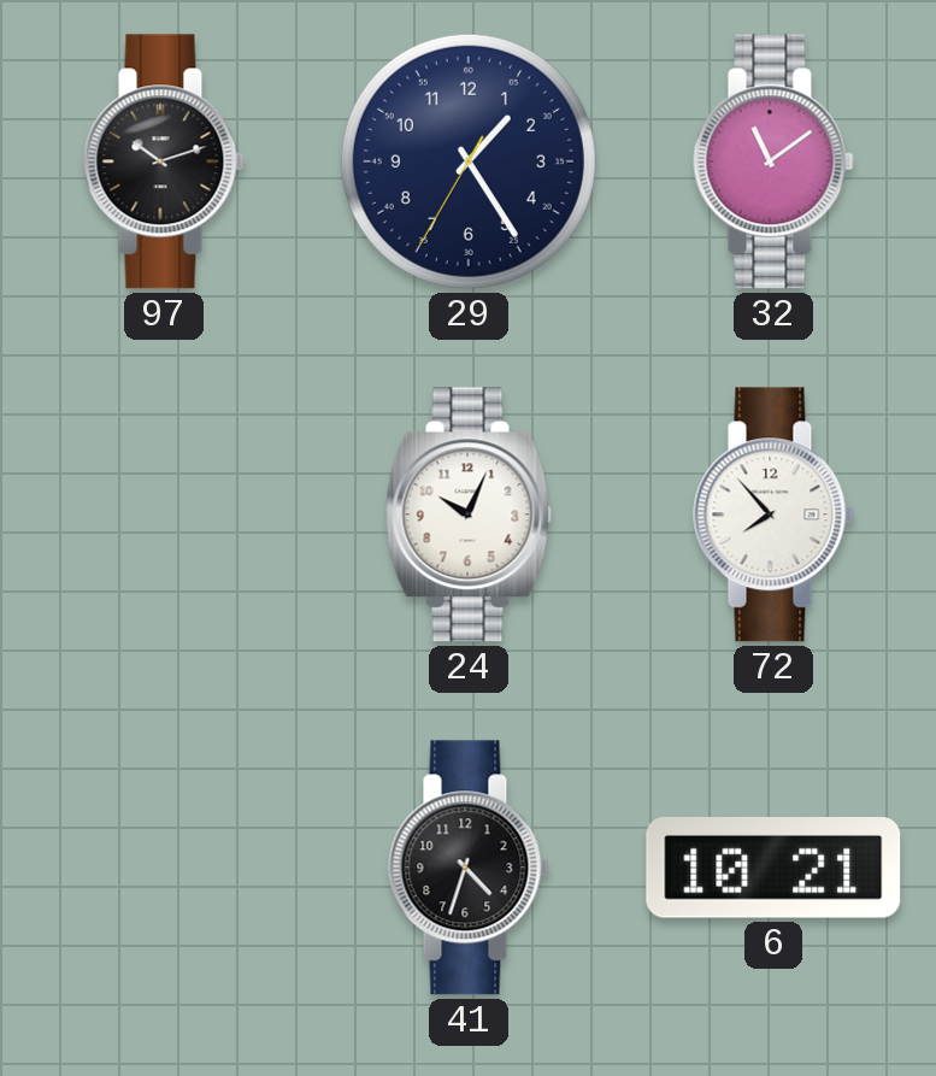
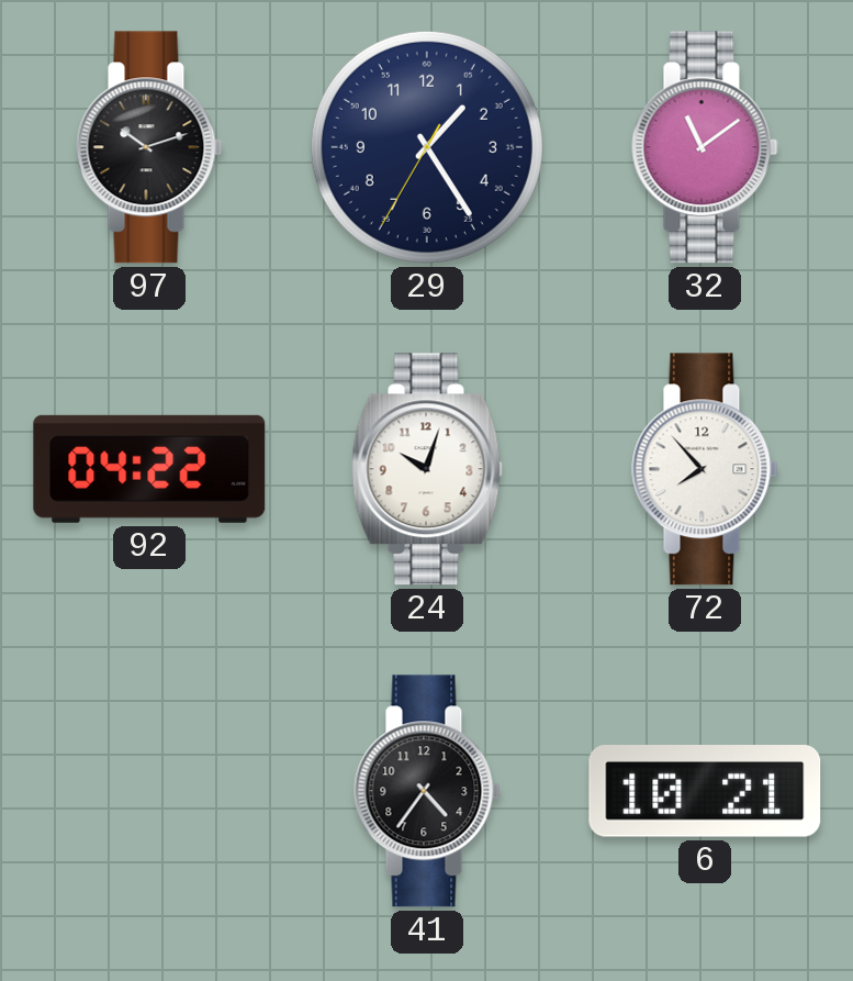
92: none -> 04:22 (149, 469)
24: 10:04 -> 10:03 (427, 469)
41: 4:33 -> 4:36 (427, 791)
